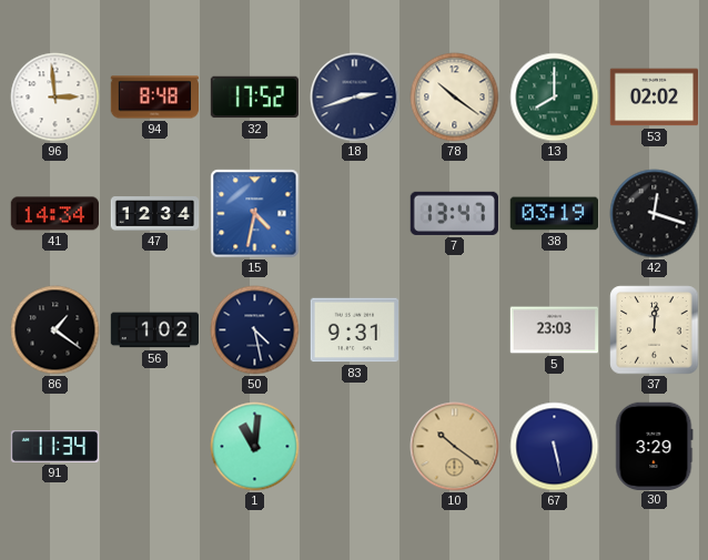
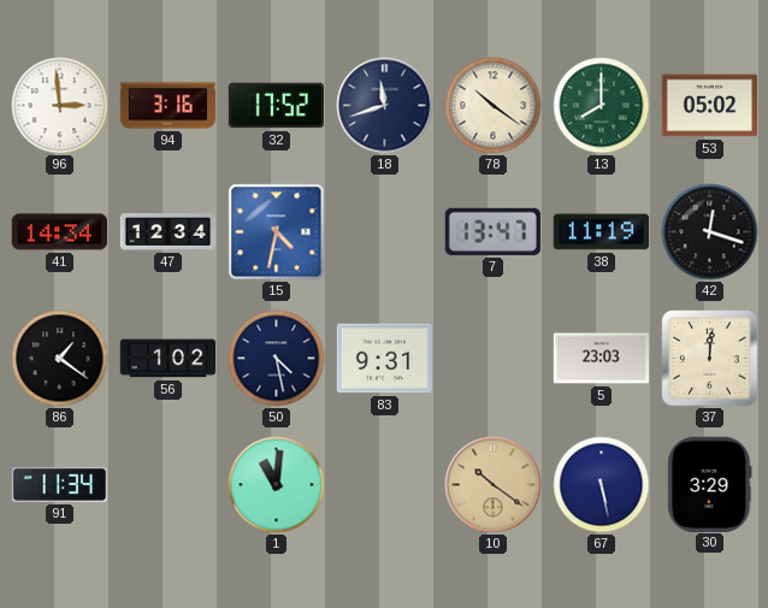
94: 8:48 -> 3:16 (167, 106)
18: 2:42 -> 11:42 (385, 106)
53: 02:02 -> 05:02 (709, 106)
38: 03:19 -> 11:19 (601, 232)
